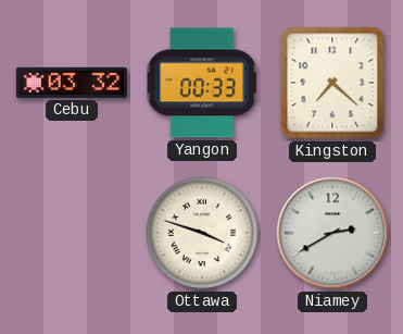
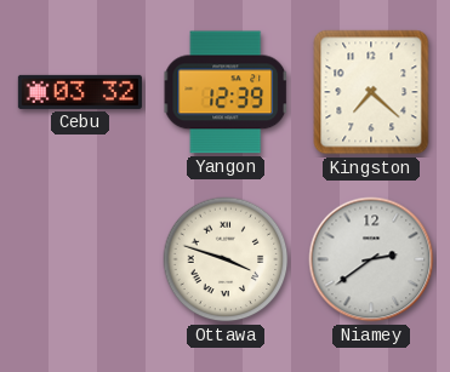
Yangon: 00:33 -> 12:39 (226, 92)
Niamey: 2:40 -> 2:39 (371, 259)
